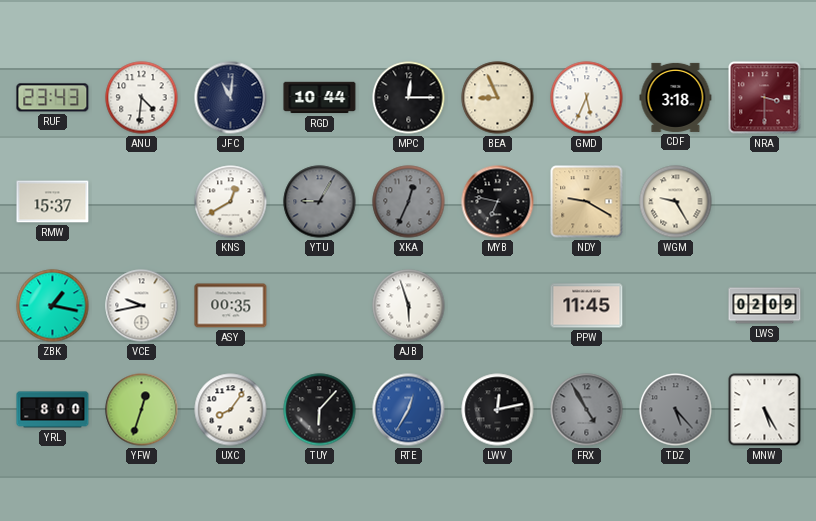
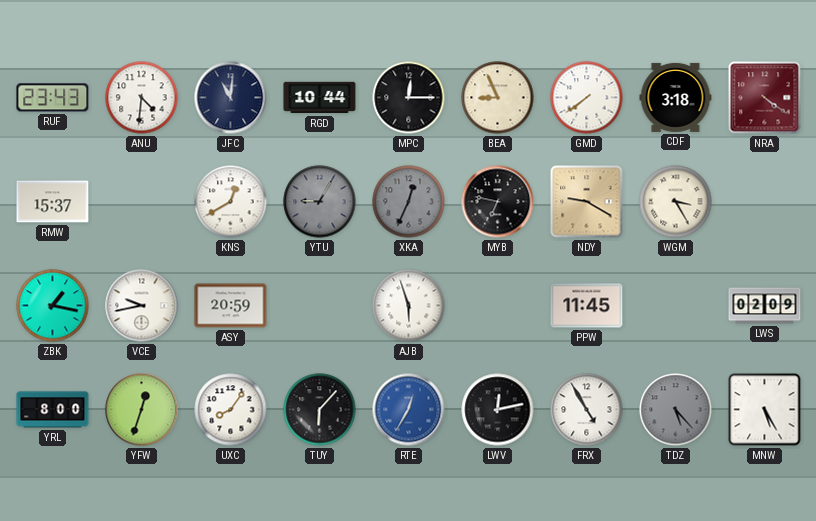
GMD: 5:34 -> 7:39 (587, 98)
NRA: 3:30 -> 4:21 (765, 98)
WGM: 9:25 -> 3:25 (676, 202)
ASY: 00:35 -> 20:59 (231, 306)
FRX dial: grey -> white (587, 410)
